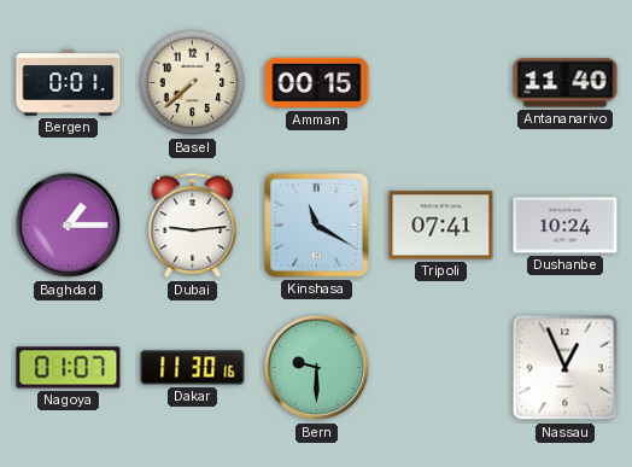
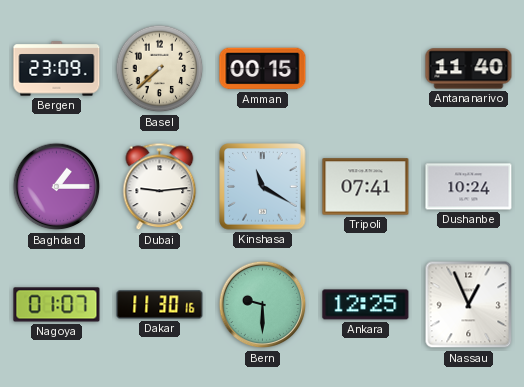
Bergen: 0:01 -> 23:09 (57, 69)
Ankara: none -> 12:25 (366, 305)
